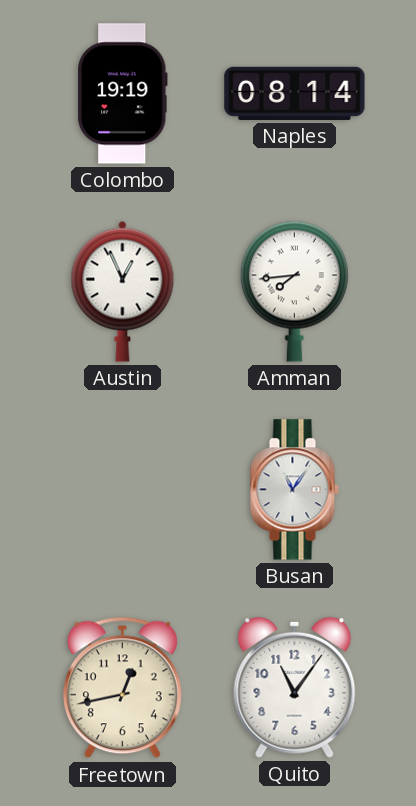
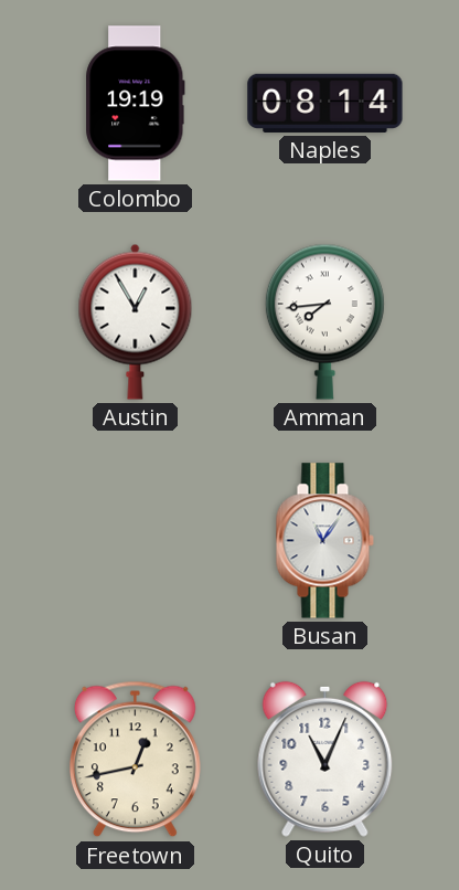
Austin: 12:56 -> 12:55 (136, 321)
Quito: 11:06 -> 11:04 (325, 759)
